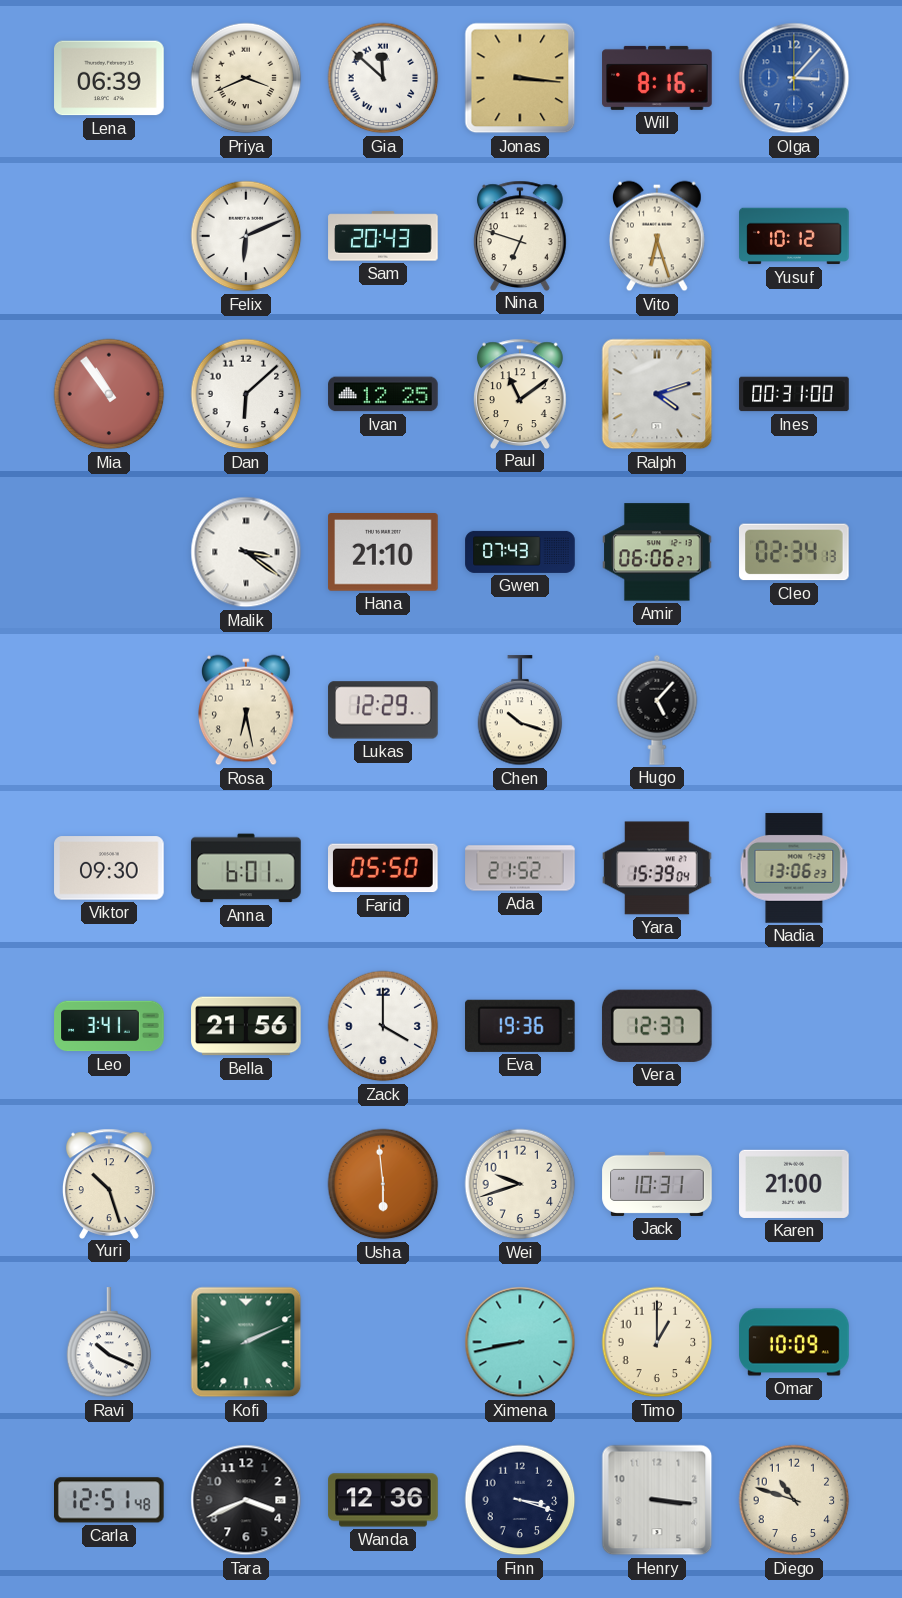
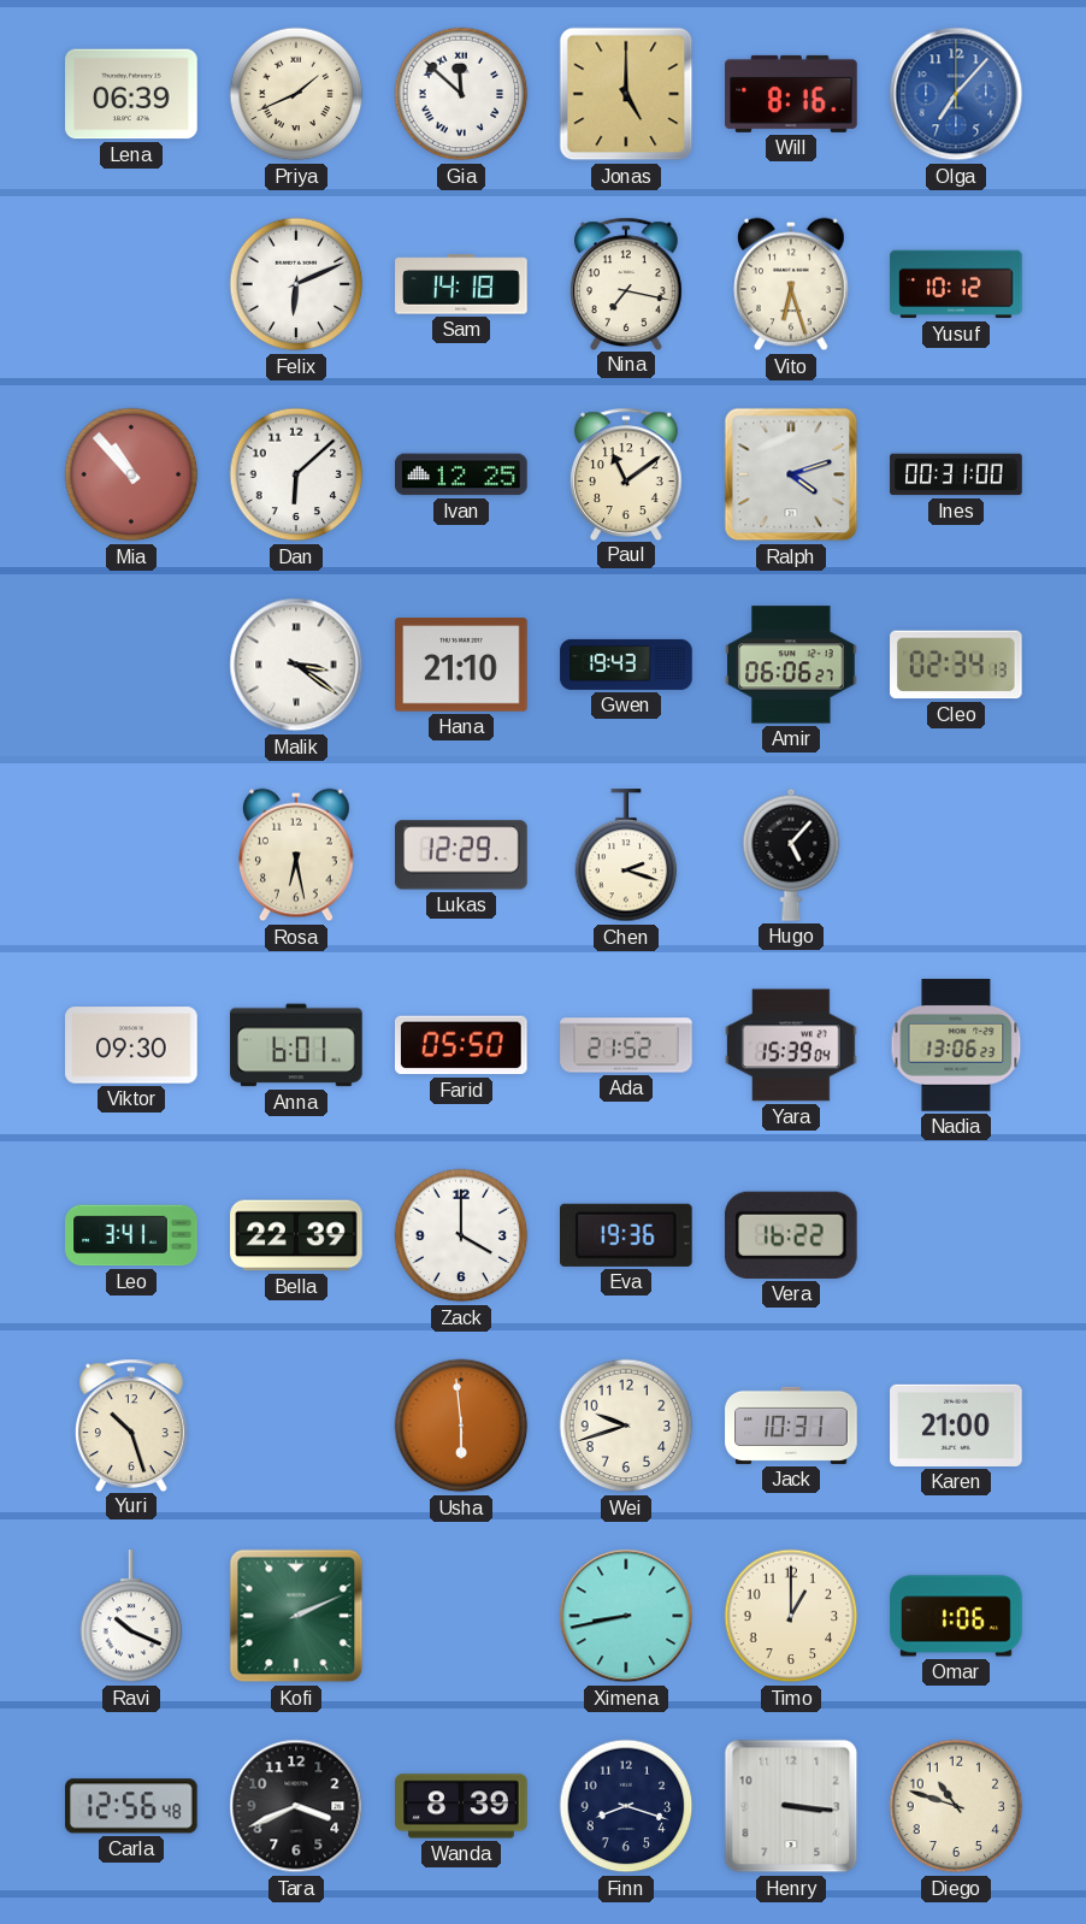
Priya: 3:41 -> 1:41 (296, 94)
Jonas: 3:16 -> 5:00 (626, 94)
Olga: 3:07 -> 7:07 (956, 94)
Sam: 20:43 -> 14:18 (461, 284)
Nina: 6:48 -> 7:17 (626, 283)
Mia: 10:54 -> 10:53 (131, 474)
Gwen: 07:43 -> 19:43 (626, 665)
Chen: 10:18 -> 2:18 (626, 856)
Bella: 21:56 -> 22:39 (296, 1235)
Vera: 12:37 -> 16:22 (791, 1235)
Omar: 10:09 -> 1:06 (956, 1616)
Carla: 12:51 -> 12:56 (132, 1806)
Wanda: 12:36 -> 8:39 (461, 1806)
Finn: 3:18 -> 8:18 (626, 1806)
